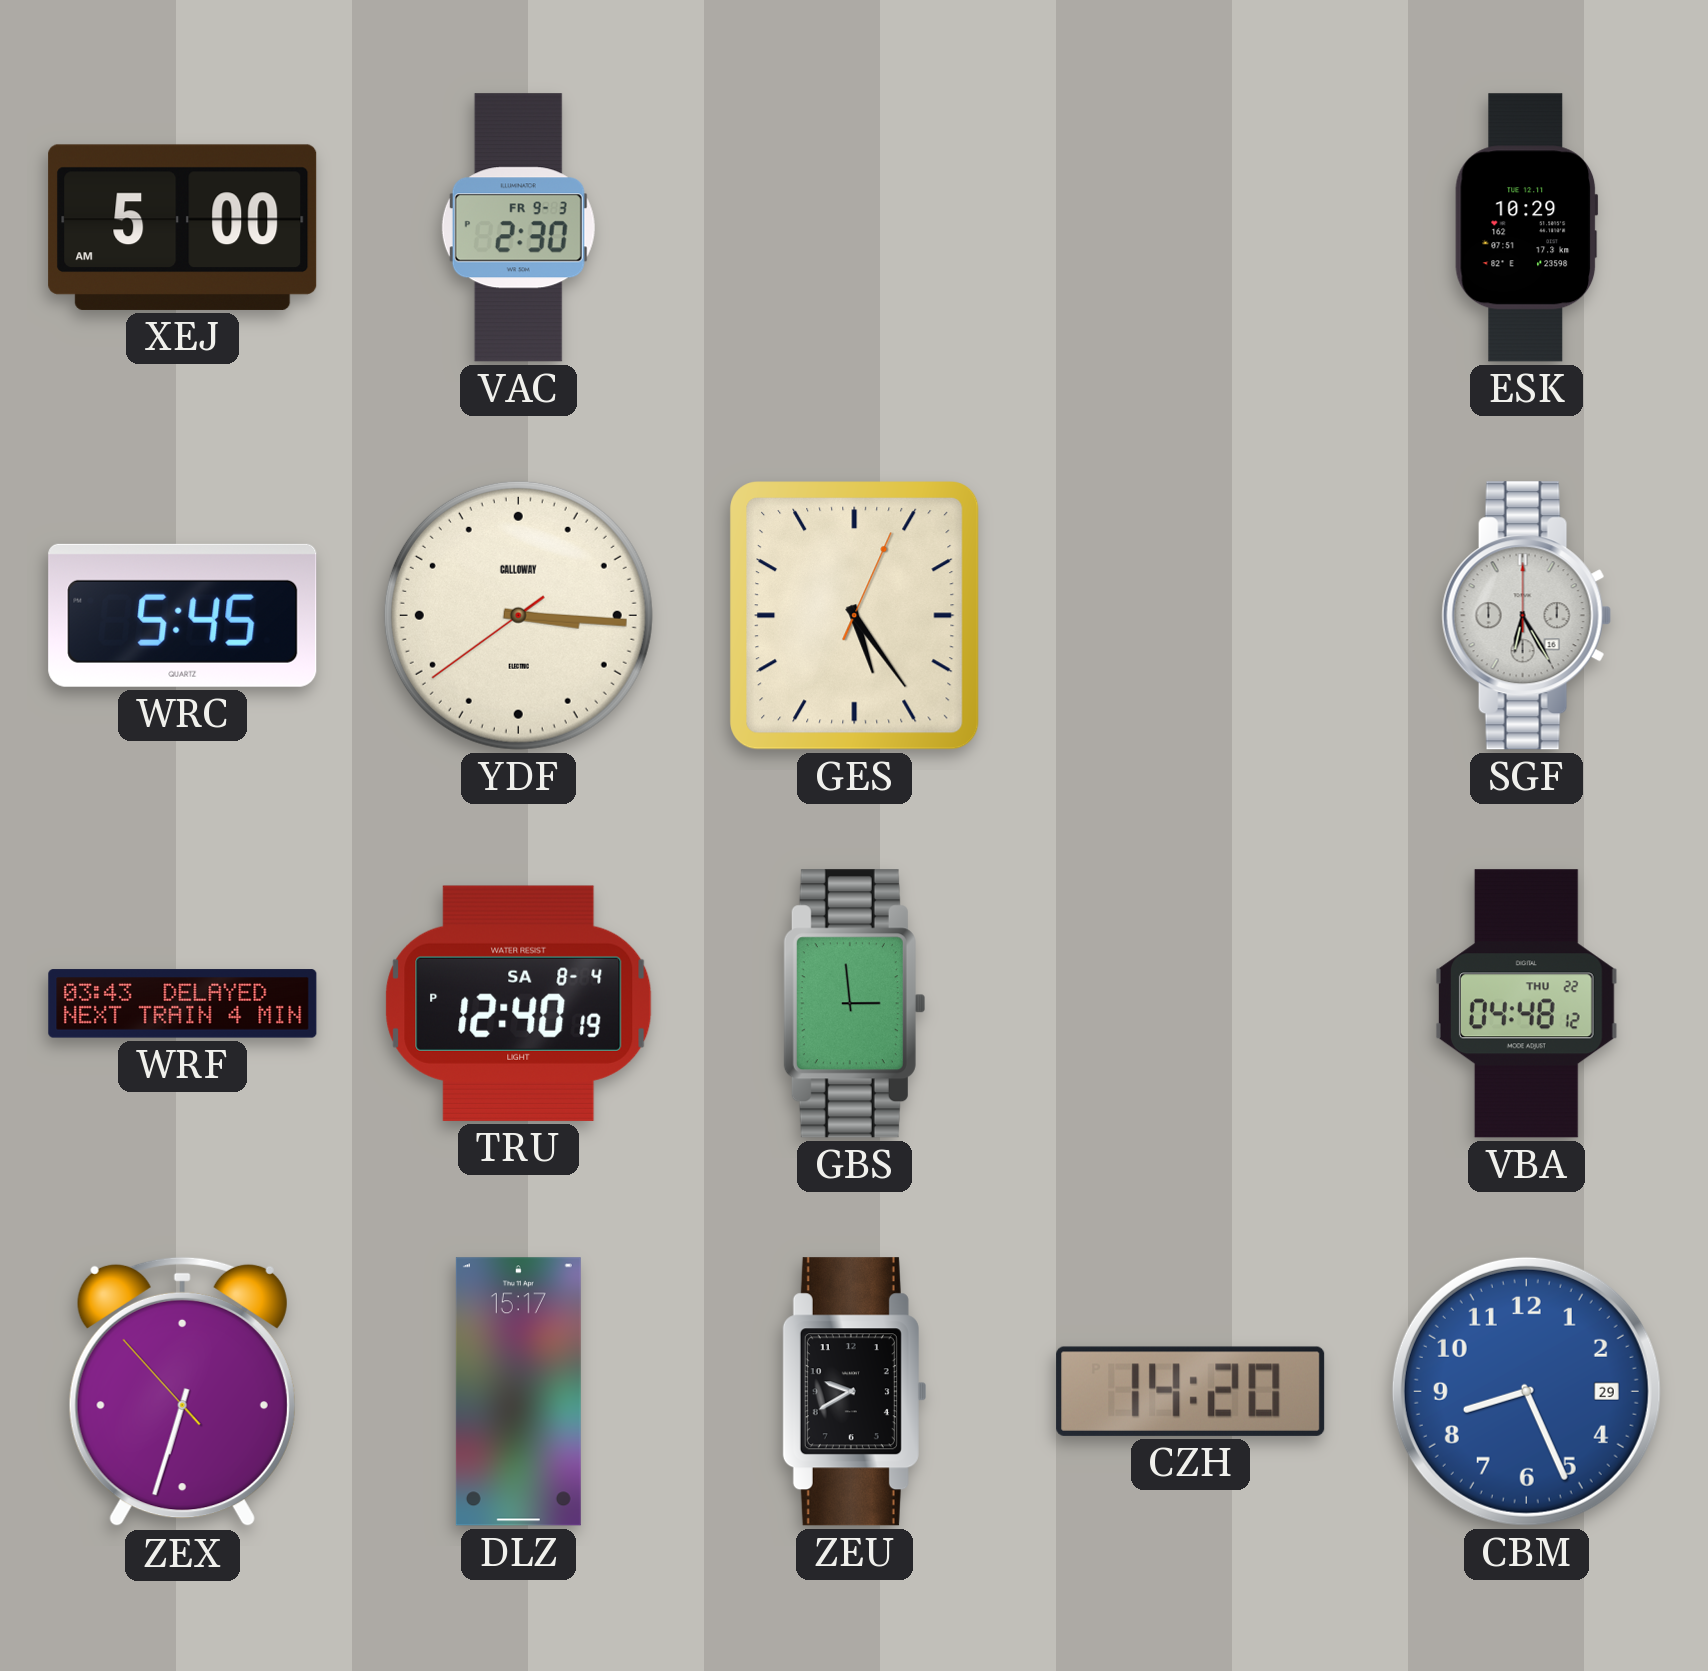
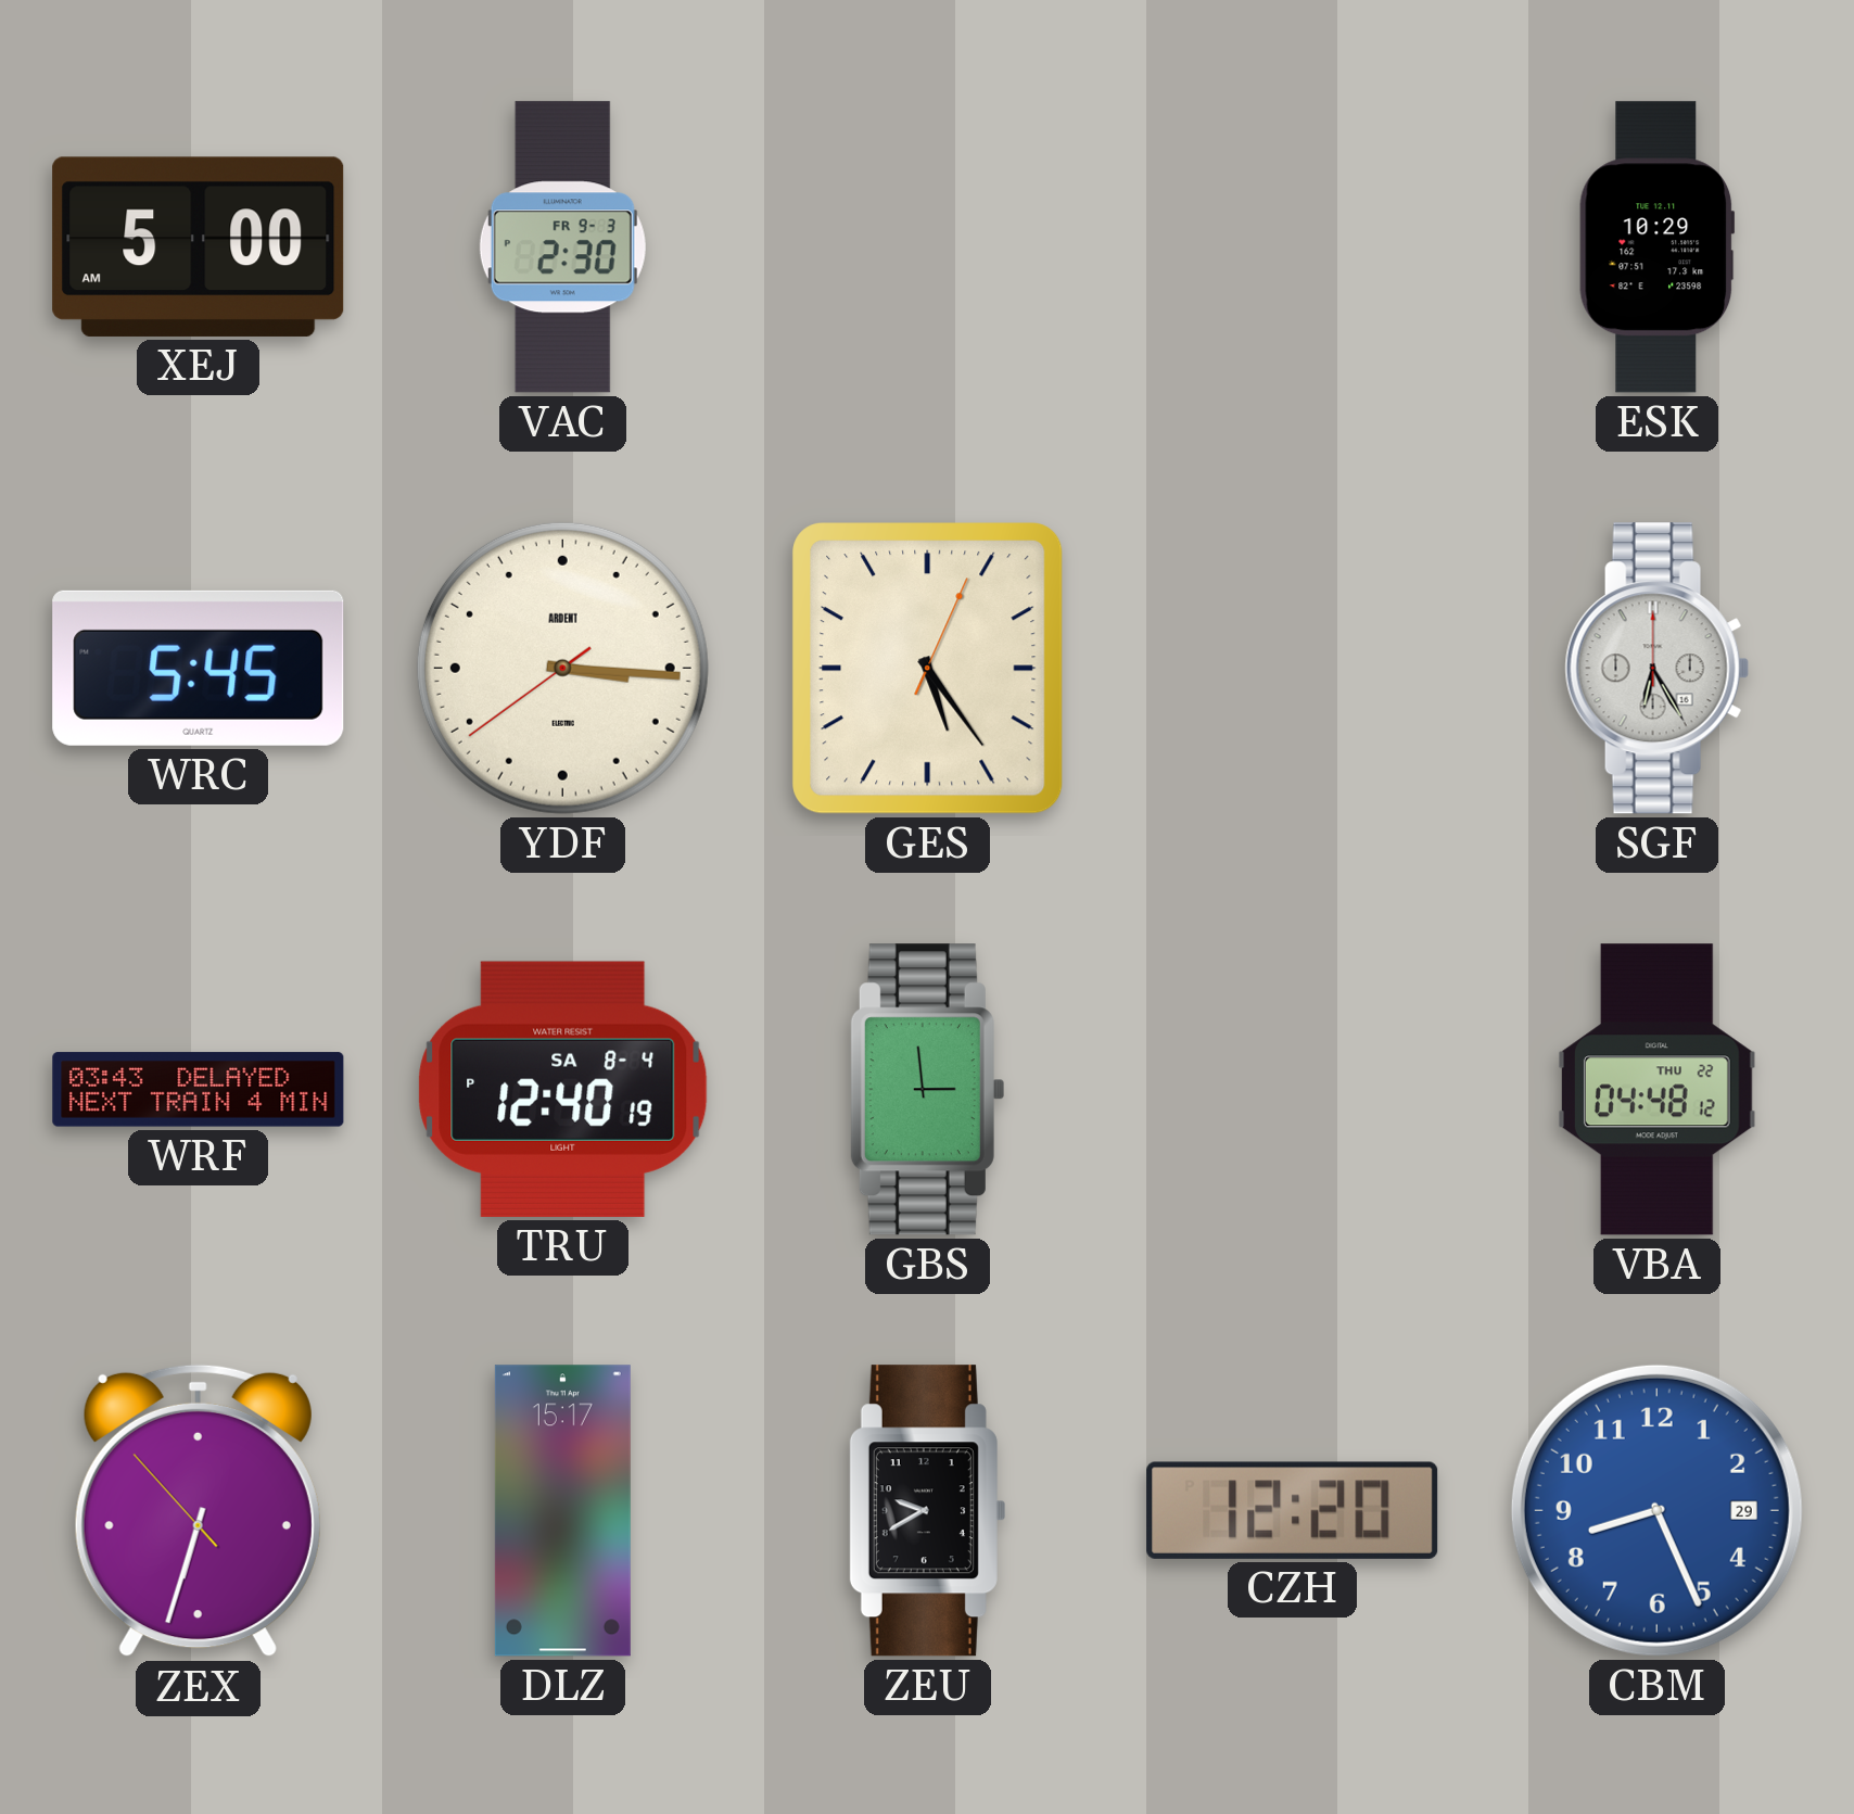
YDF brand: CALLOWAY -> ARDENT (562, 668)
CZH: 14:20 -> 12:20 (1293, 1510)
